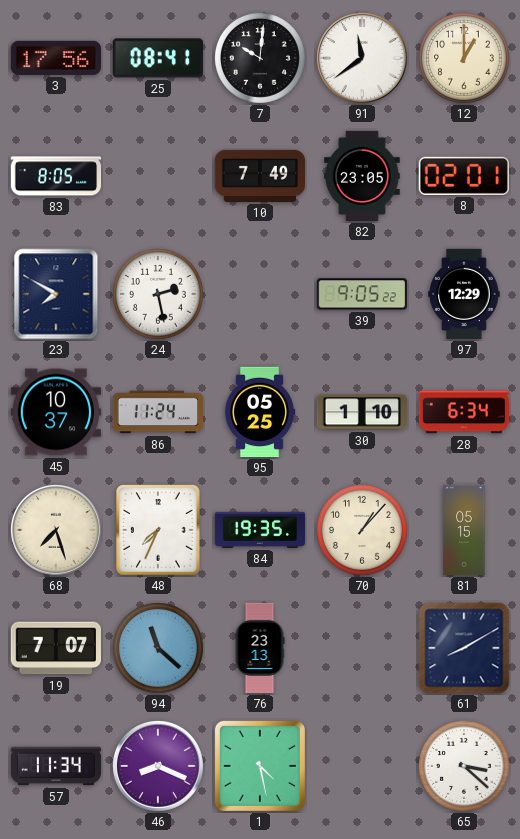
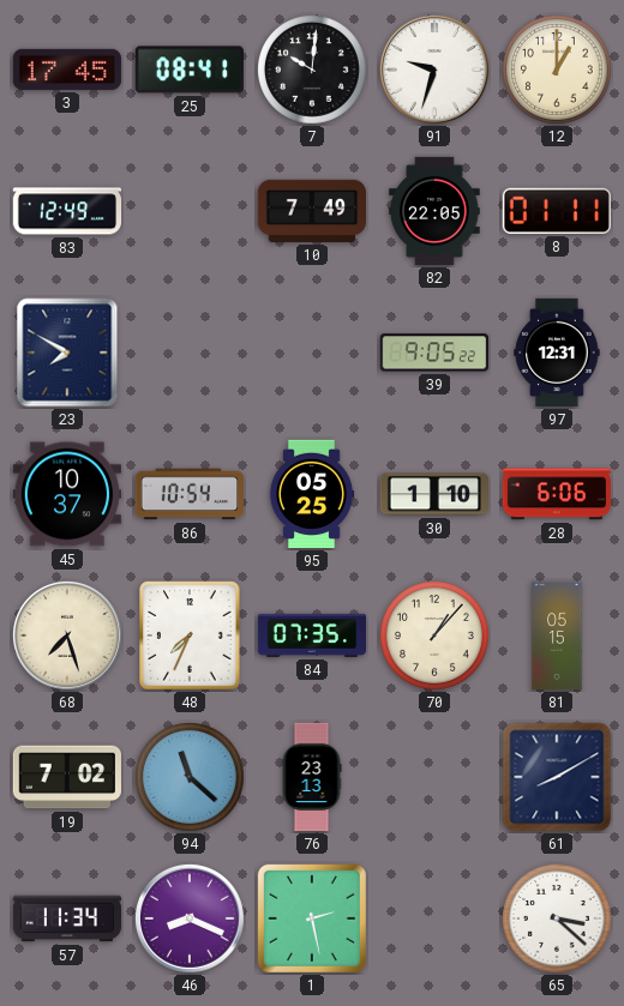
3: 17:56 -> 17:45 (67, 70)
91: 11:39 -> 9:33 (434, 70)
83: 8:05 -> 12:49 (67, 211)
82: 23:05 -> 22:05 (434, 211)
8: 02:01 -> 01:11 (557, 211)
24: 2:28 -> none (159, 295)
97: 12:29 -> 12:31 (557, 353)
86: 11:24 -> 10:54 (188, 494)
28: 6:34 -> 6:06 (557, 494)
84: 19:35 -> 07:35 (312, 635)
19: 7:07 -> 7:02 (67, 777)
1: 4:28 -> 2:28 (312, 918)
